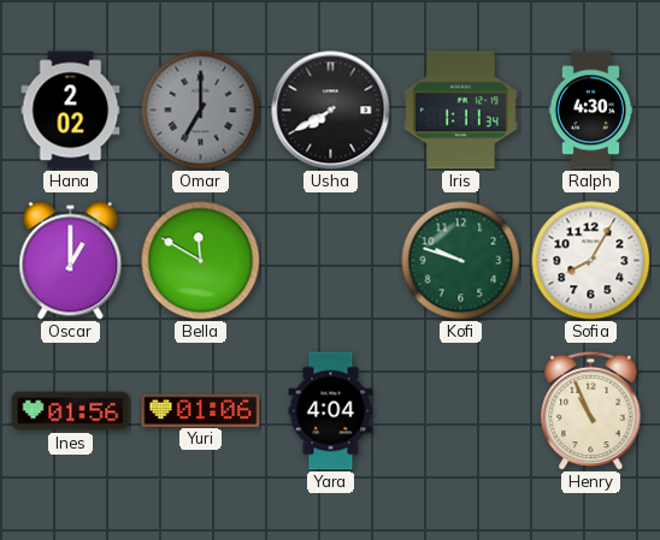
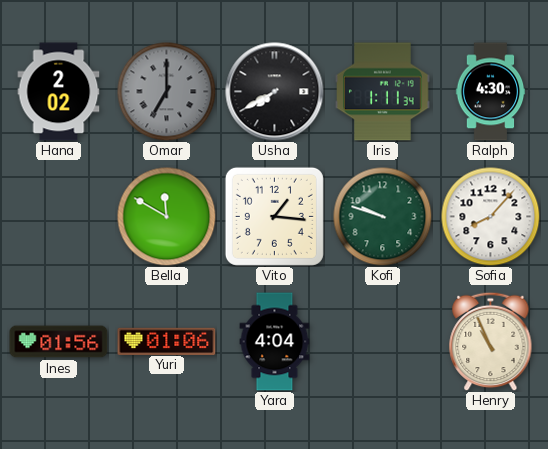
Oscar: 1:00 -> none (71, 261)
Vito: none -> 1:16 (274, 216)
Sofia: 8:05 -> 8:07 (491, 217)
